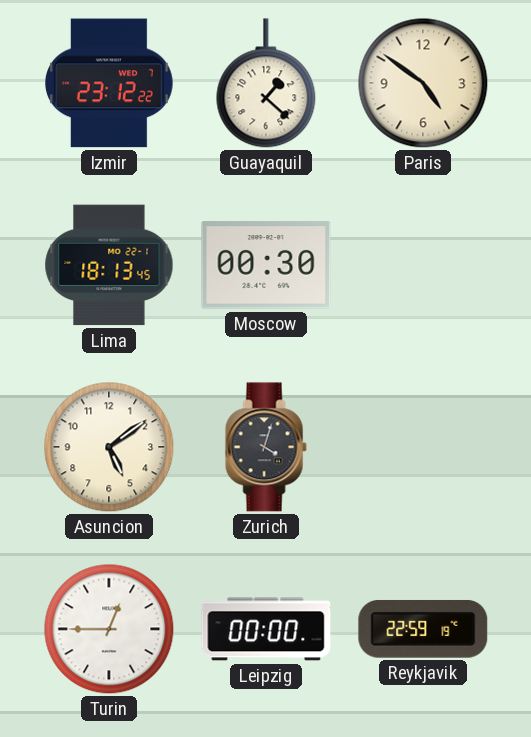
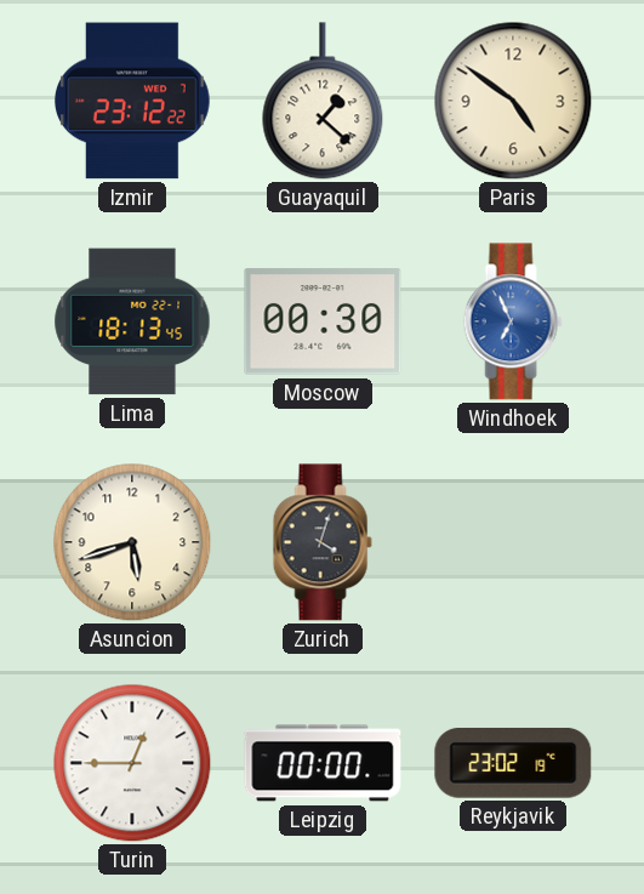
Windhoek: none -> 6:56 (513, 321)
Asuncion: 5:09 -> 5:42 (132, 542)
Reykjavik: 22:59 -> 23:02 (513, 763)
